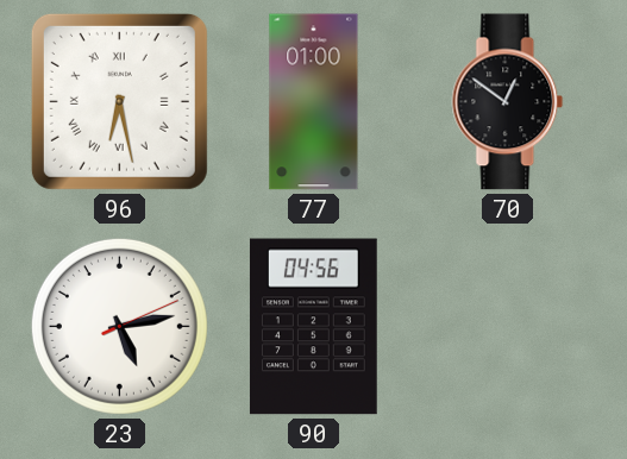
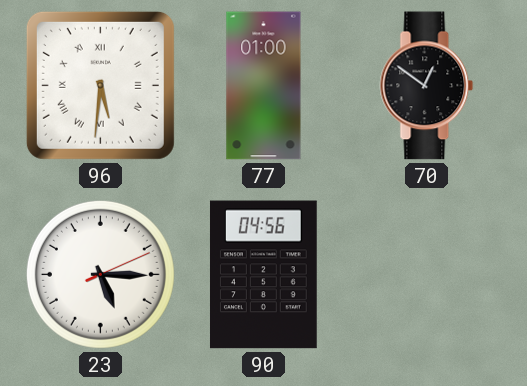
96: 6:28 -> 5:31 (100, 85)
23: 5:13 -> 5:15 (100, 274)
